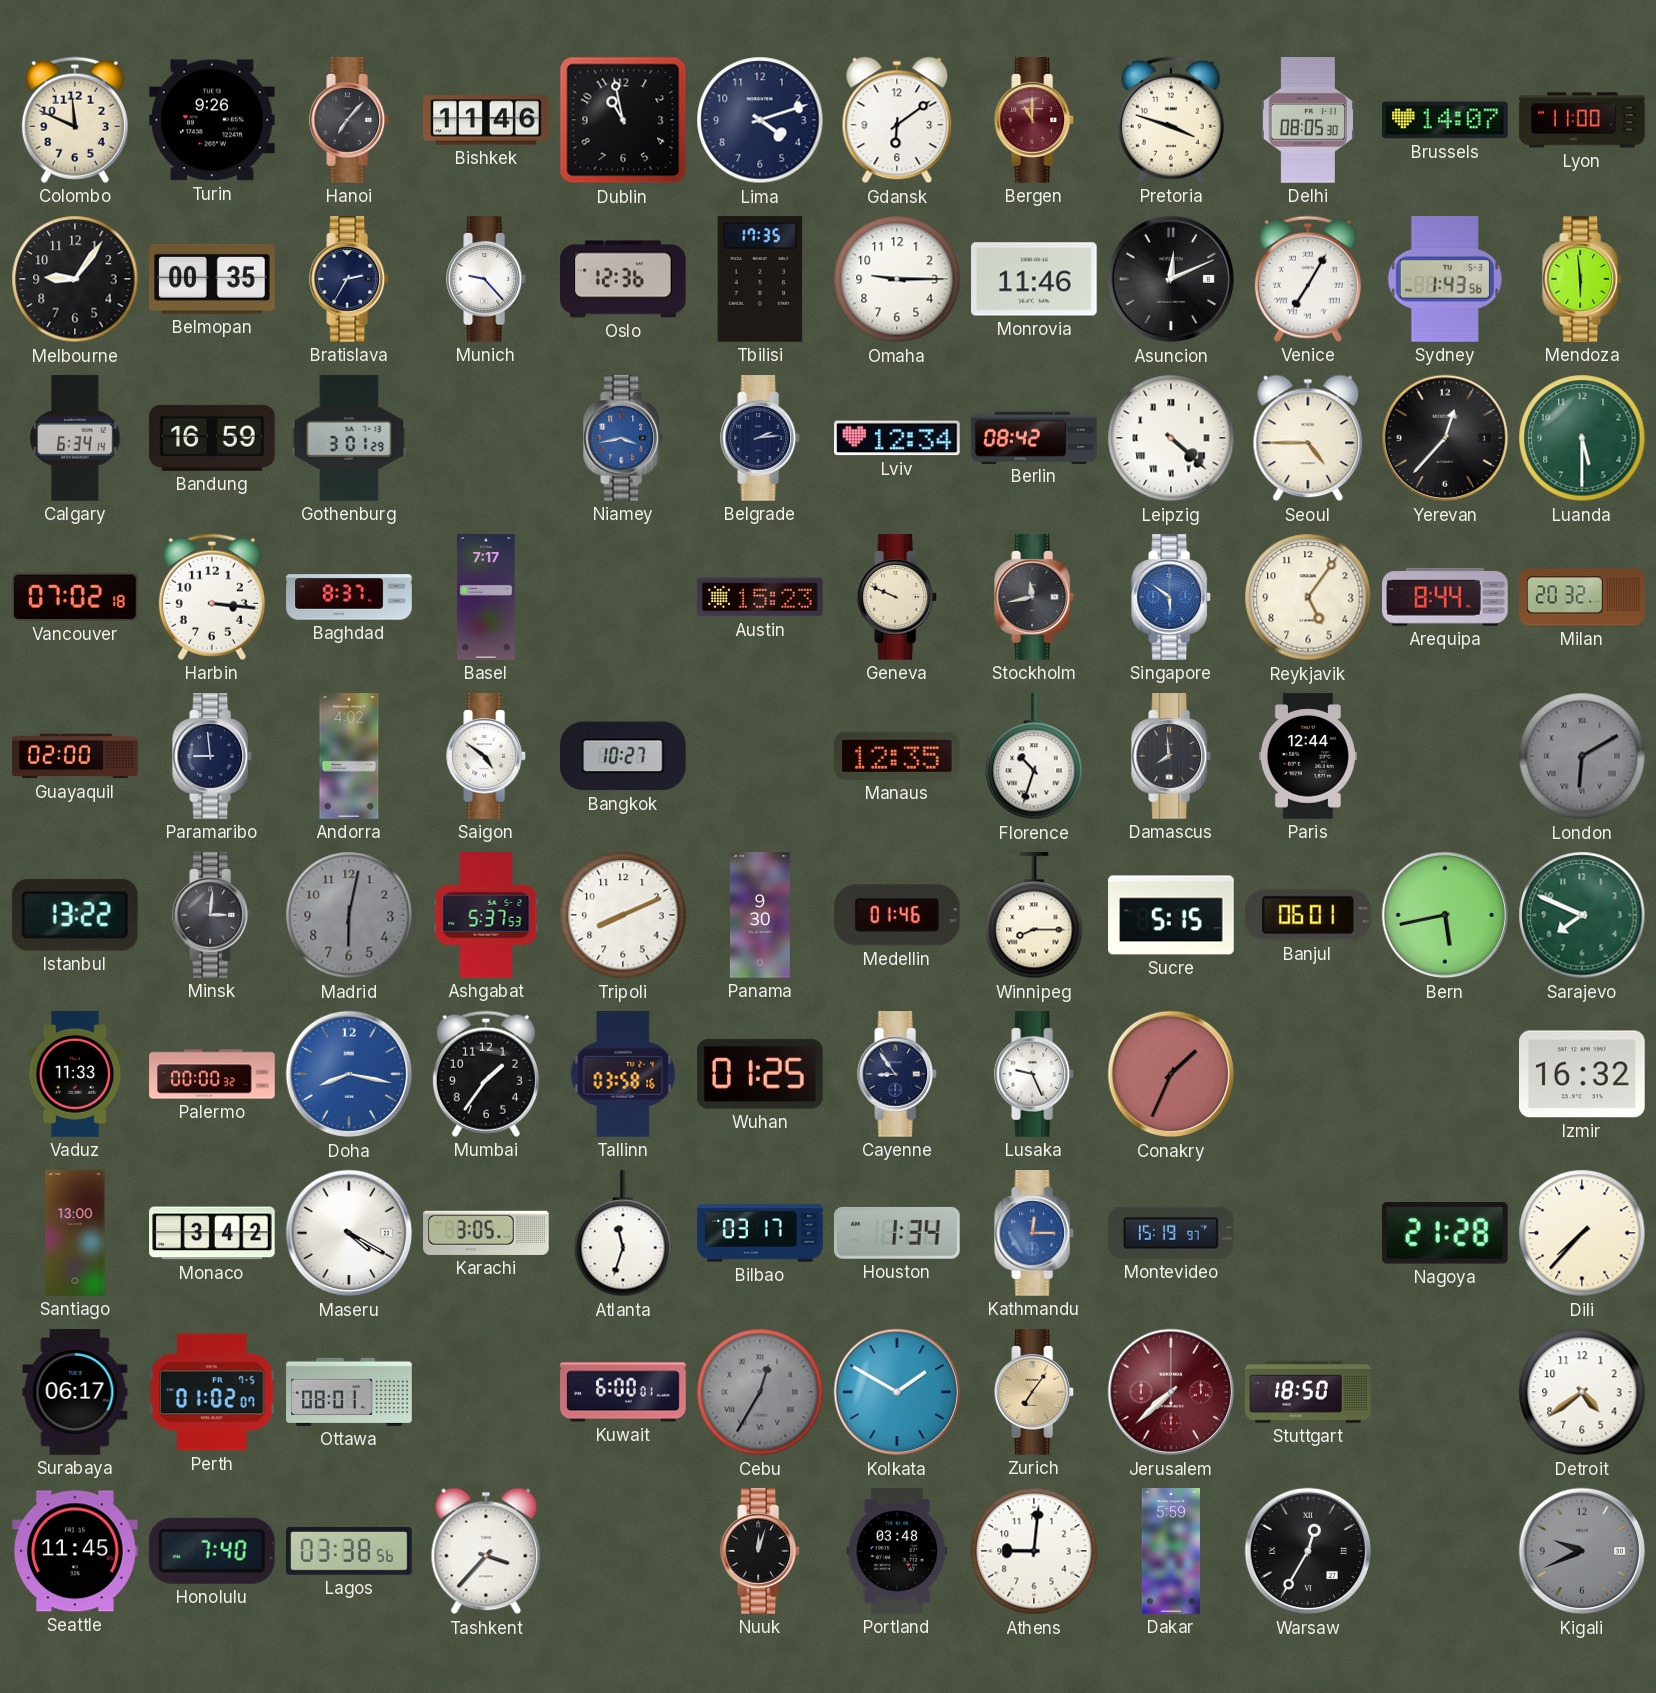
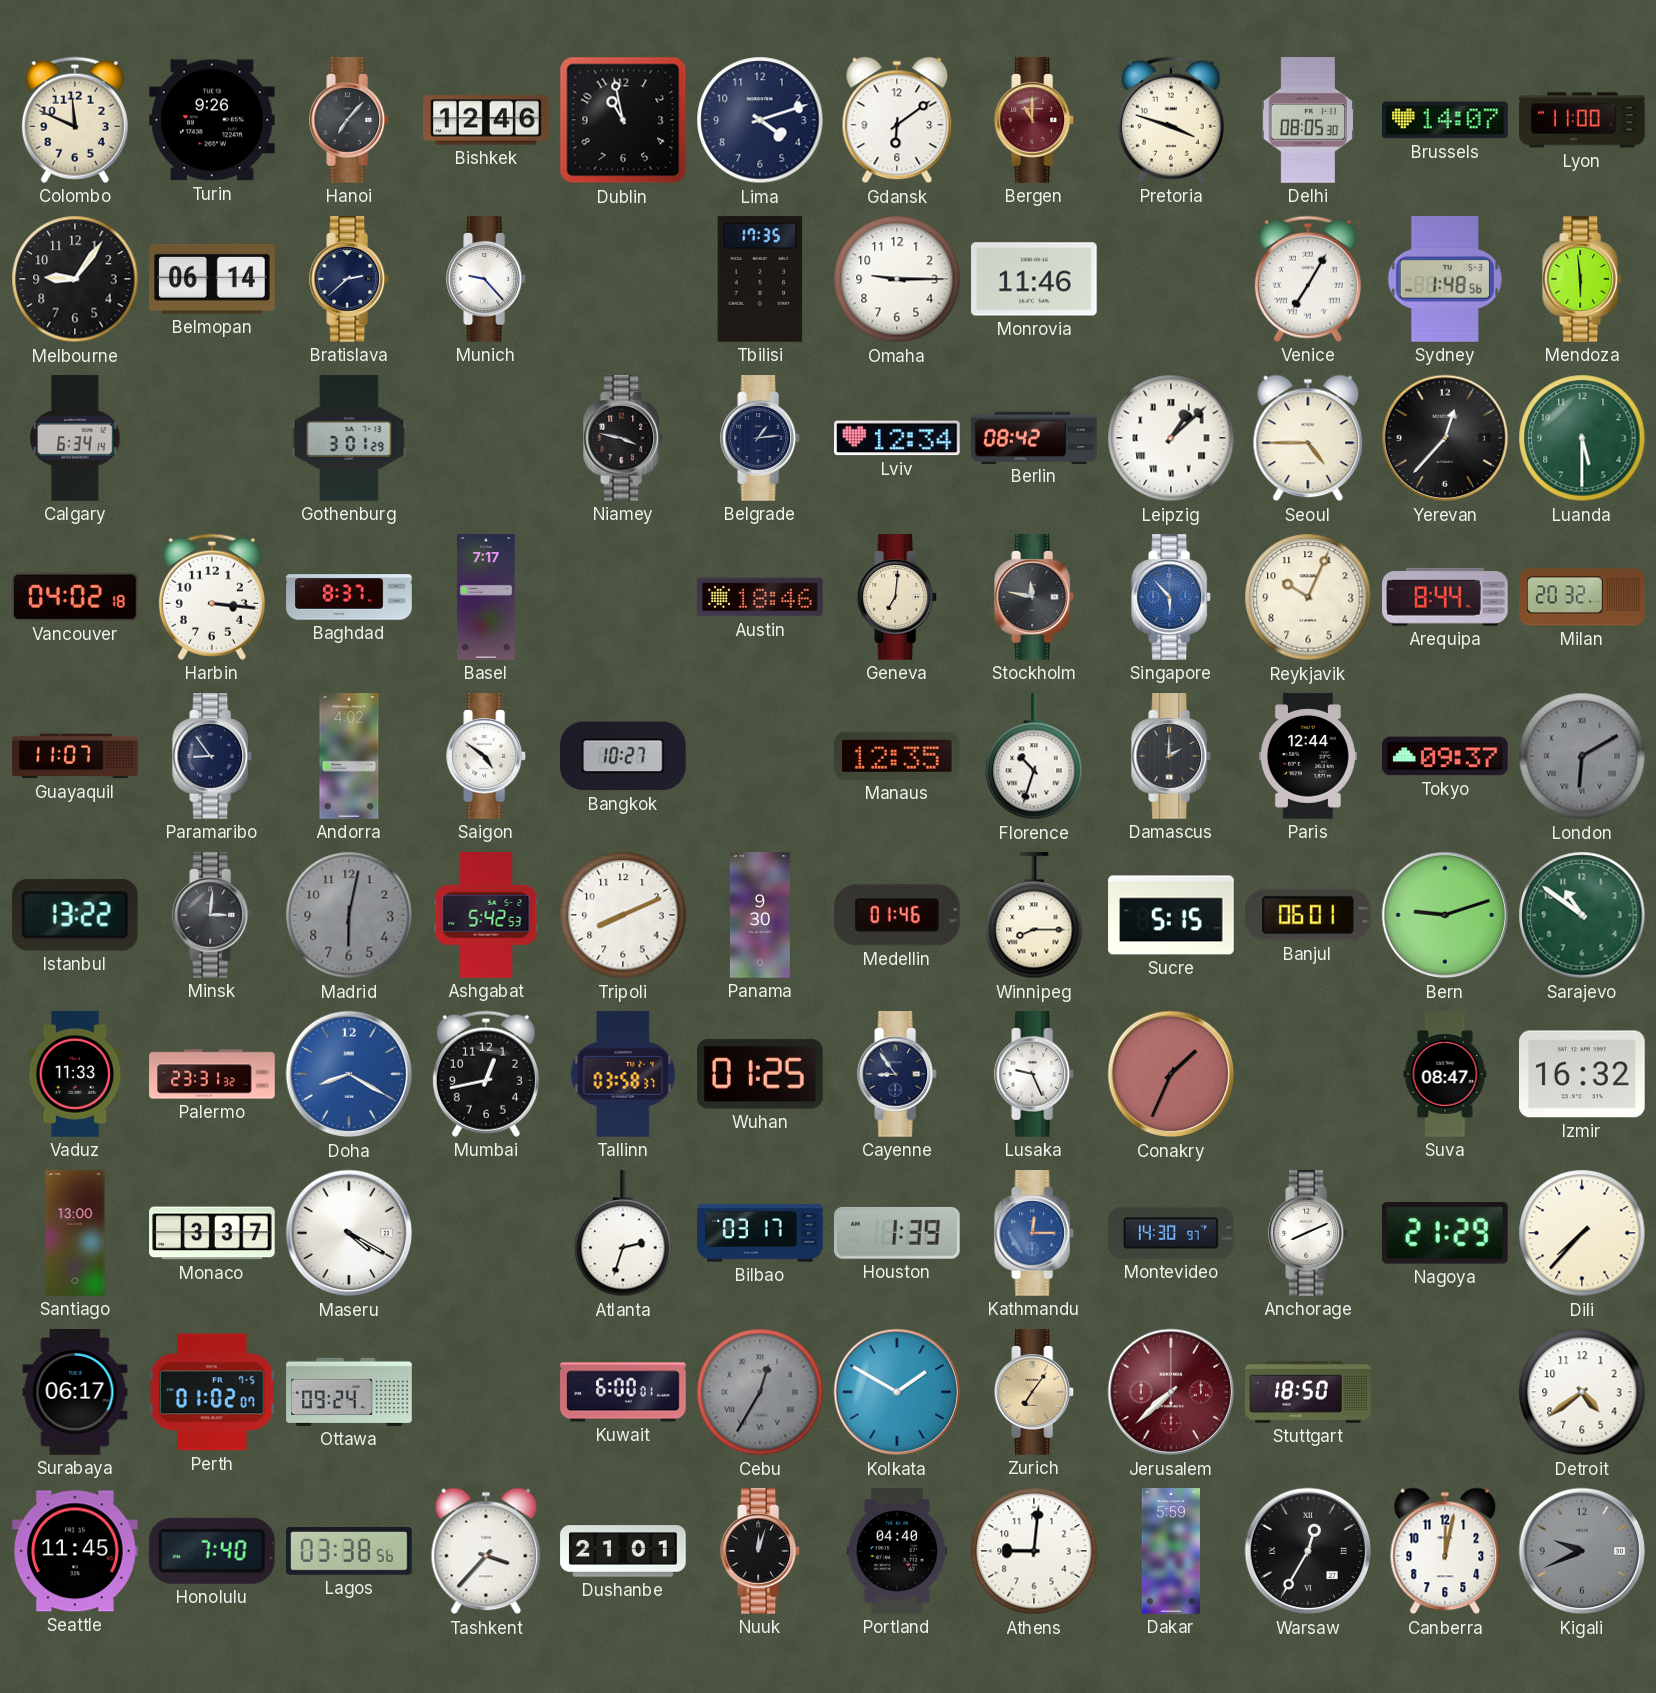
Bishkek: 11:46 -> 12:46 (486, 120)
Belmopan: 00:35 -> 06:14 (212, 279)
Bratislava: 2:35 -> 2:38 (350, 279)
Oslo: 12:36 -> none (623, 279)
Asuncion: 12:11 -> none (1171, 279)
Sydney: 1:43 -> 1:48 (1445, 280)
Bandung: 16:59 -> none (212, 438)
Niamey: 3:43 -> 3:47 (624, 438)
Niamey dial: blue -> black (624, 438)
Belgrade: 2:14 -> 1:14 (761, 438)
Leipzig: 4:22 -> 1:08 (1171, 438)
Vancouver: 07:02 -> 04:02 (76, 597)
Austin: 15:23 -> 18:46 (760, 597)
Geneva: 9:49 -> 7:01 (898, 597)
Stockholm: 11:43 -> 11:47 (1035, 597)
Singapore: 5:51 -> 5:53 (1172, 597)
Reykjavik: 5:06 -> 10:04 (1308, 597)
Guayaquil: 02:00 -> 11:07 (75, 756)
Paramaribo: 8:59 -> 8:54 (213, 756)
Damascus: 7:59 -> 2:00 (1172, 756)
Tokyo: none -> 09:37 (1445, 756)
Ashgabat: 5:37 -> 5:42 (486, 915)
Bern: 5:43 -> 9:12 (1445, 915)
Sarajevo: 7:49 -> 10:51 (1582, 915)
Palermo: 00:00 -> 23:31 (212, 1074)
Doha: 8:17 -> 8:20 (349, 1074)
Mumbai: 1:36 -> 12:43 (486, 1074)
Tallinn: 03:58:16 -> 03:58:37 (623, 1075)
Suva: none -> 08:47 (1445, 1074)
Monaco: 3:42 -> 3:37 (212, 1233)
Karachi: 3:05 -> none (486, 1233)
Atlanta: 11:33 -> 2:33 (623, 1234)
Houston: 1:34 -> 1:39 (898, 1233)
Montevideo: 15:19 -> 14:30 (1172, 1233)
Anchorage: none -> 8:11 (1309, 1233)
Nagoya: 21:28 -> 21:29 (1445, 1233)
Ottawa: 08:01 -> 09:24 (349, 1392)
Dushanbe: none -> 21:01 (623, 1551)
Portland: 03:48 -> 04:40 (897, 1551)
Canberra: none -> 12:02 (1445, 1551)
